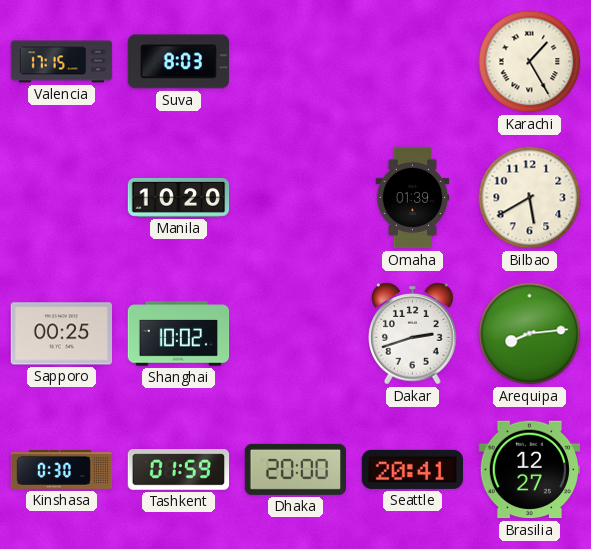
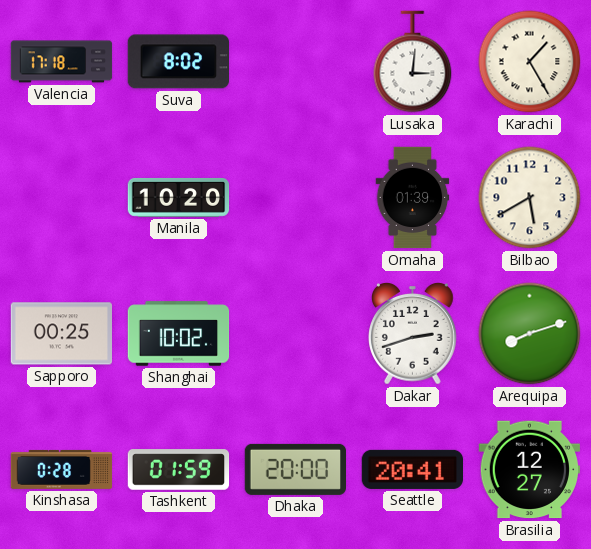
Valencia: 17:15 -> 17:18 (62, 62)
Suva: 8:03 -> 8:02 (178, 62)
Lusaka: none -> 3:01 (413, 62)
Arequipa: 8:14 -> 8:12 (530, 334)
Kinshasa: 0:30 -> 0:28 (62, 469)
